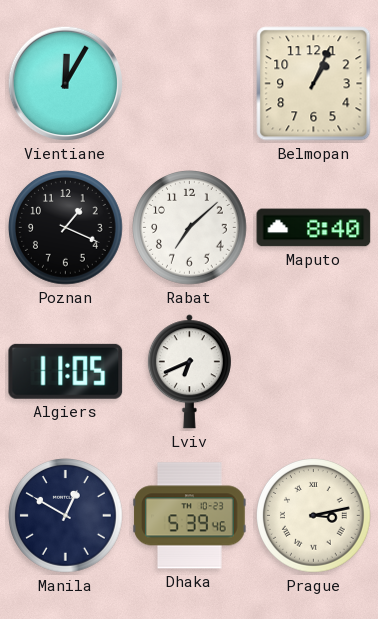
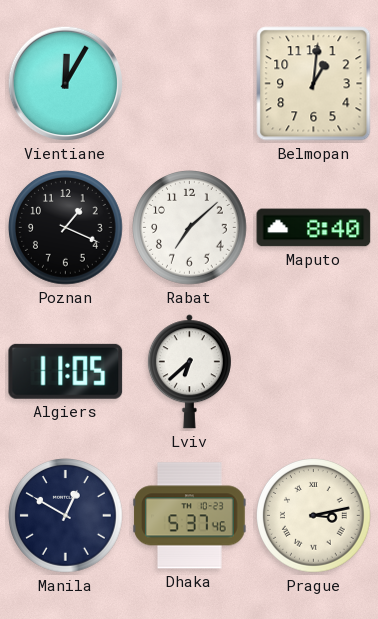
Belmopan: 1:04 -> 1:01 (314, 84)
Lviv: 6:41 -> 6:38 (189, 372)
Dhaka: 5:39 -> 5:37 (190, 516)
